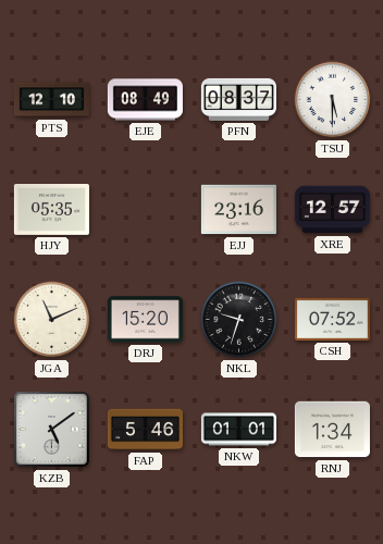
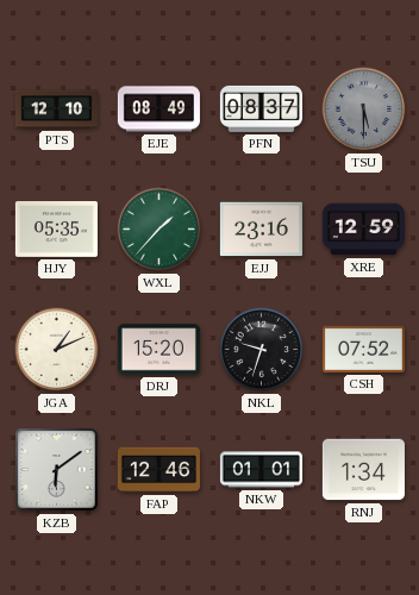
TSU dial: white -> grey (364, 109)
WXL: none -> 1:37 (160, 230)
XRE: 12:57 -> 12:59 (363, 230)
JGA: 11:11 -> 1:11 (57, 350)
KZB: 5:09 -> 6:09 (57, 470)
FAP: 5:46 -> 12:46 (158, 470)
